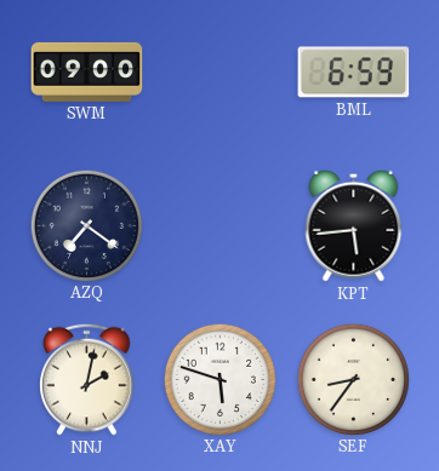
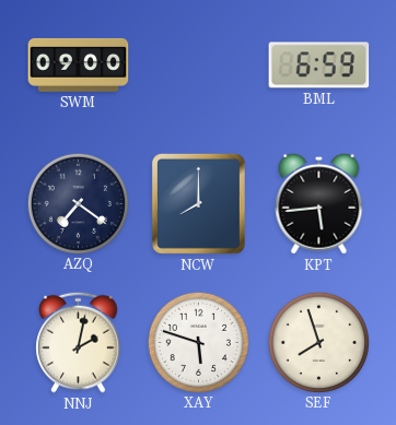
NCW: none -> 8:00 (198, 203)
SEF: 8:36 -> 7:57 (318, 342)
